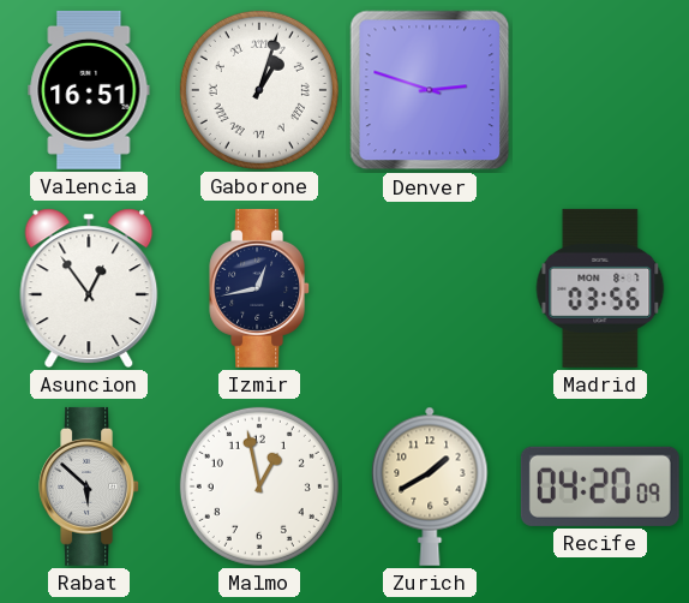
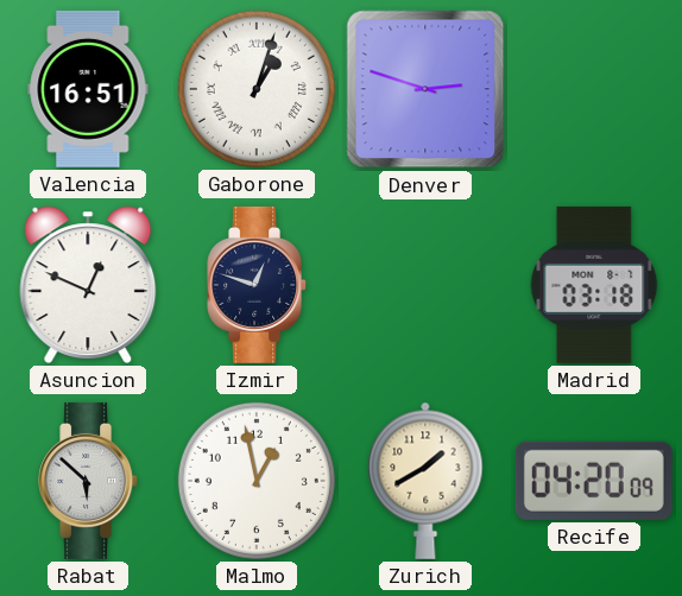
Asuncion: 12:54 -> 12:49 (88, 285)
Izmir: 12:43 -> 12:48 (258, 285)
Madrid: 03:56 -> 03:18 (594, 285)
